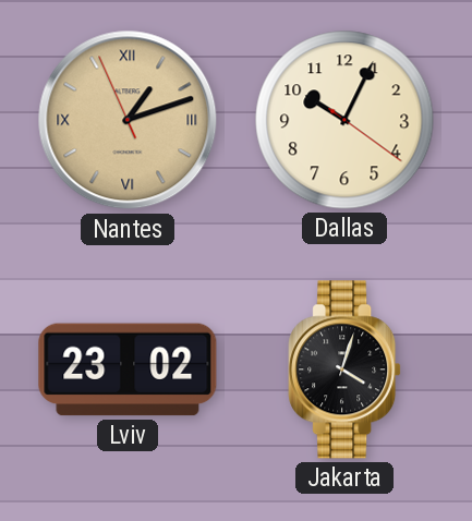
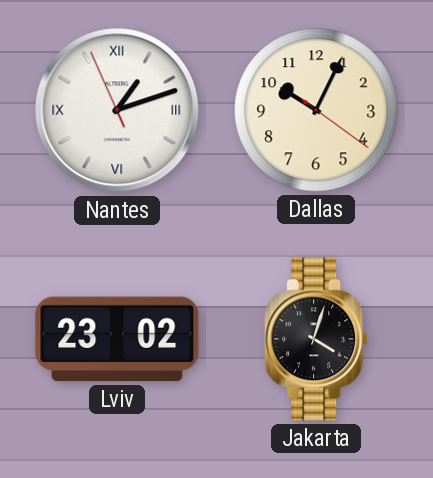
Nantes dial: champagne -> white (117, 110)
